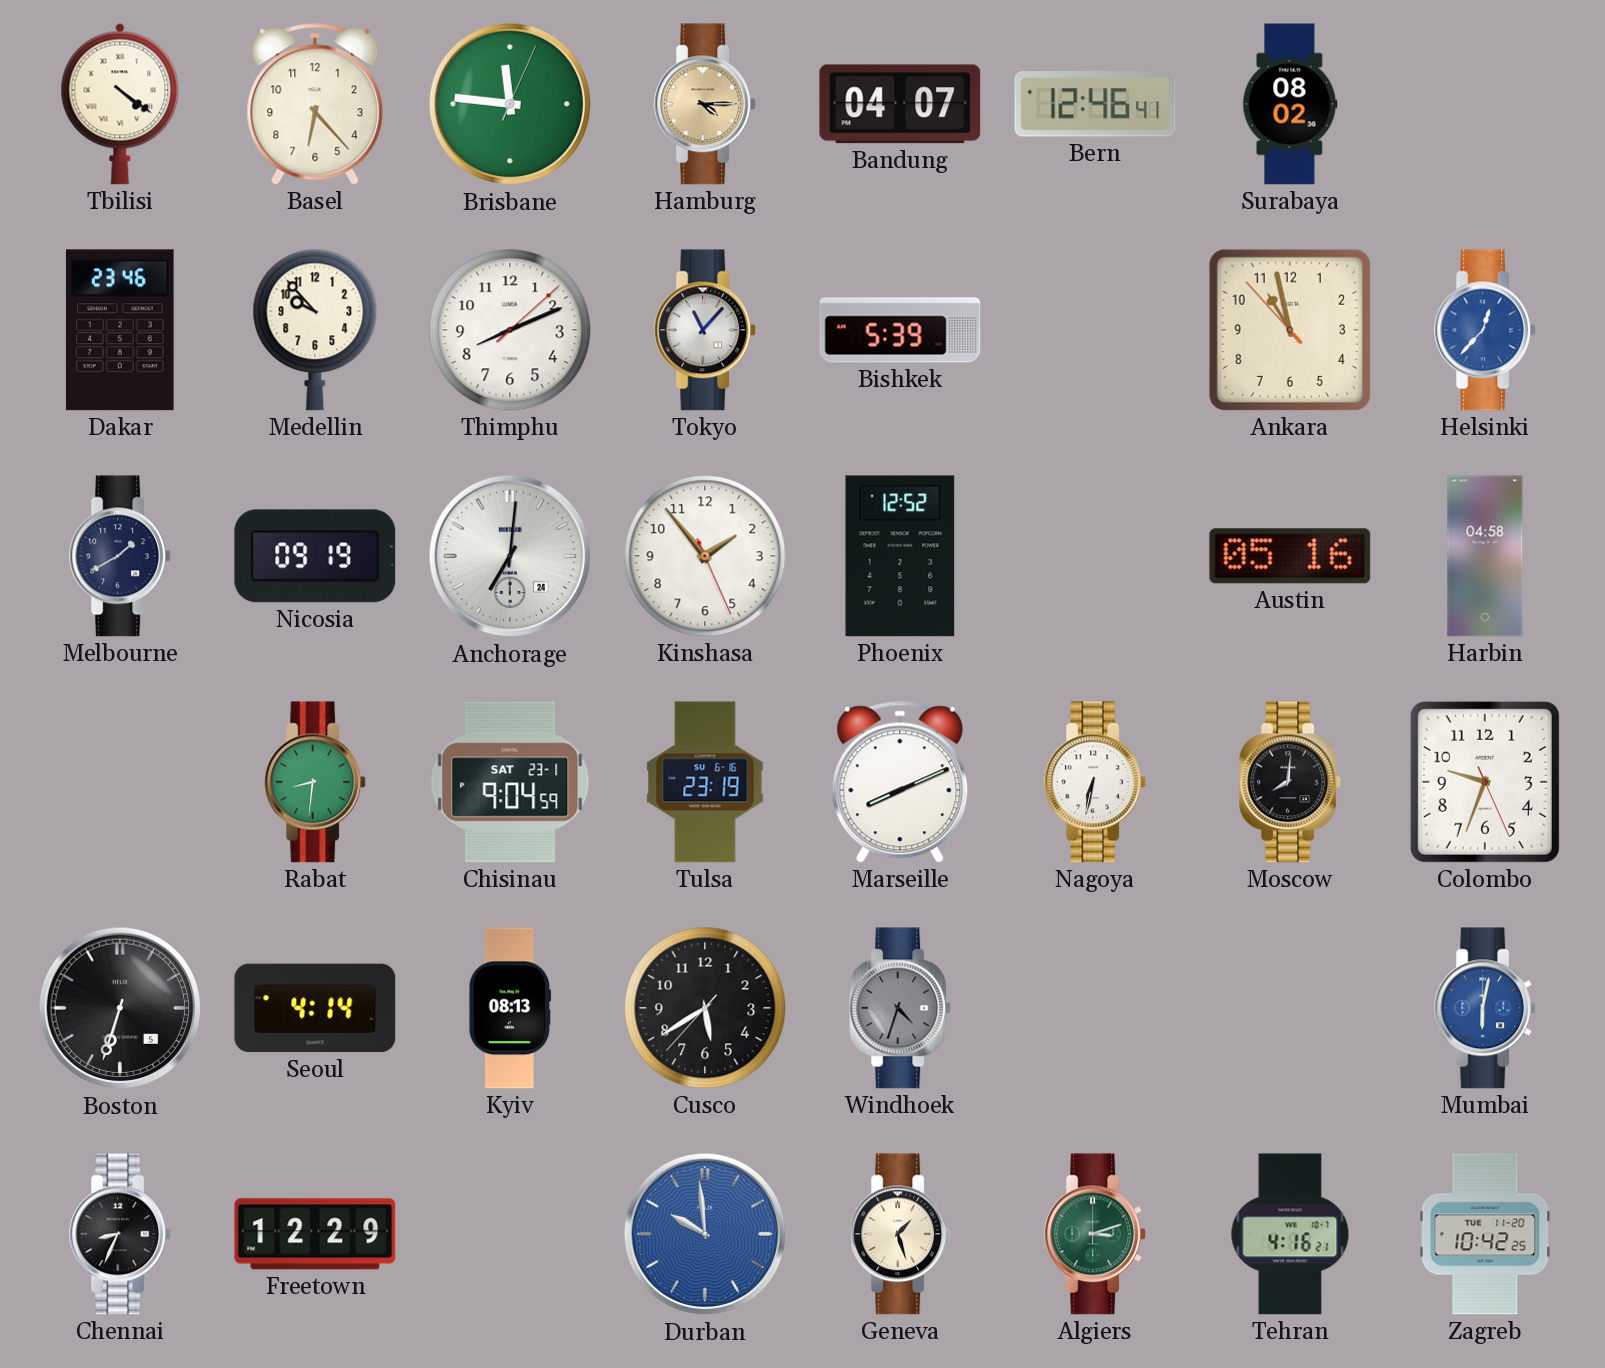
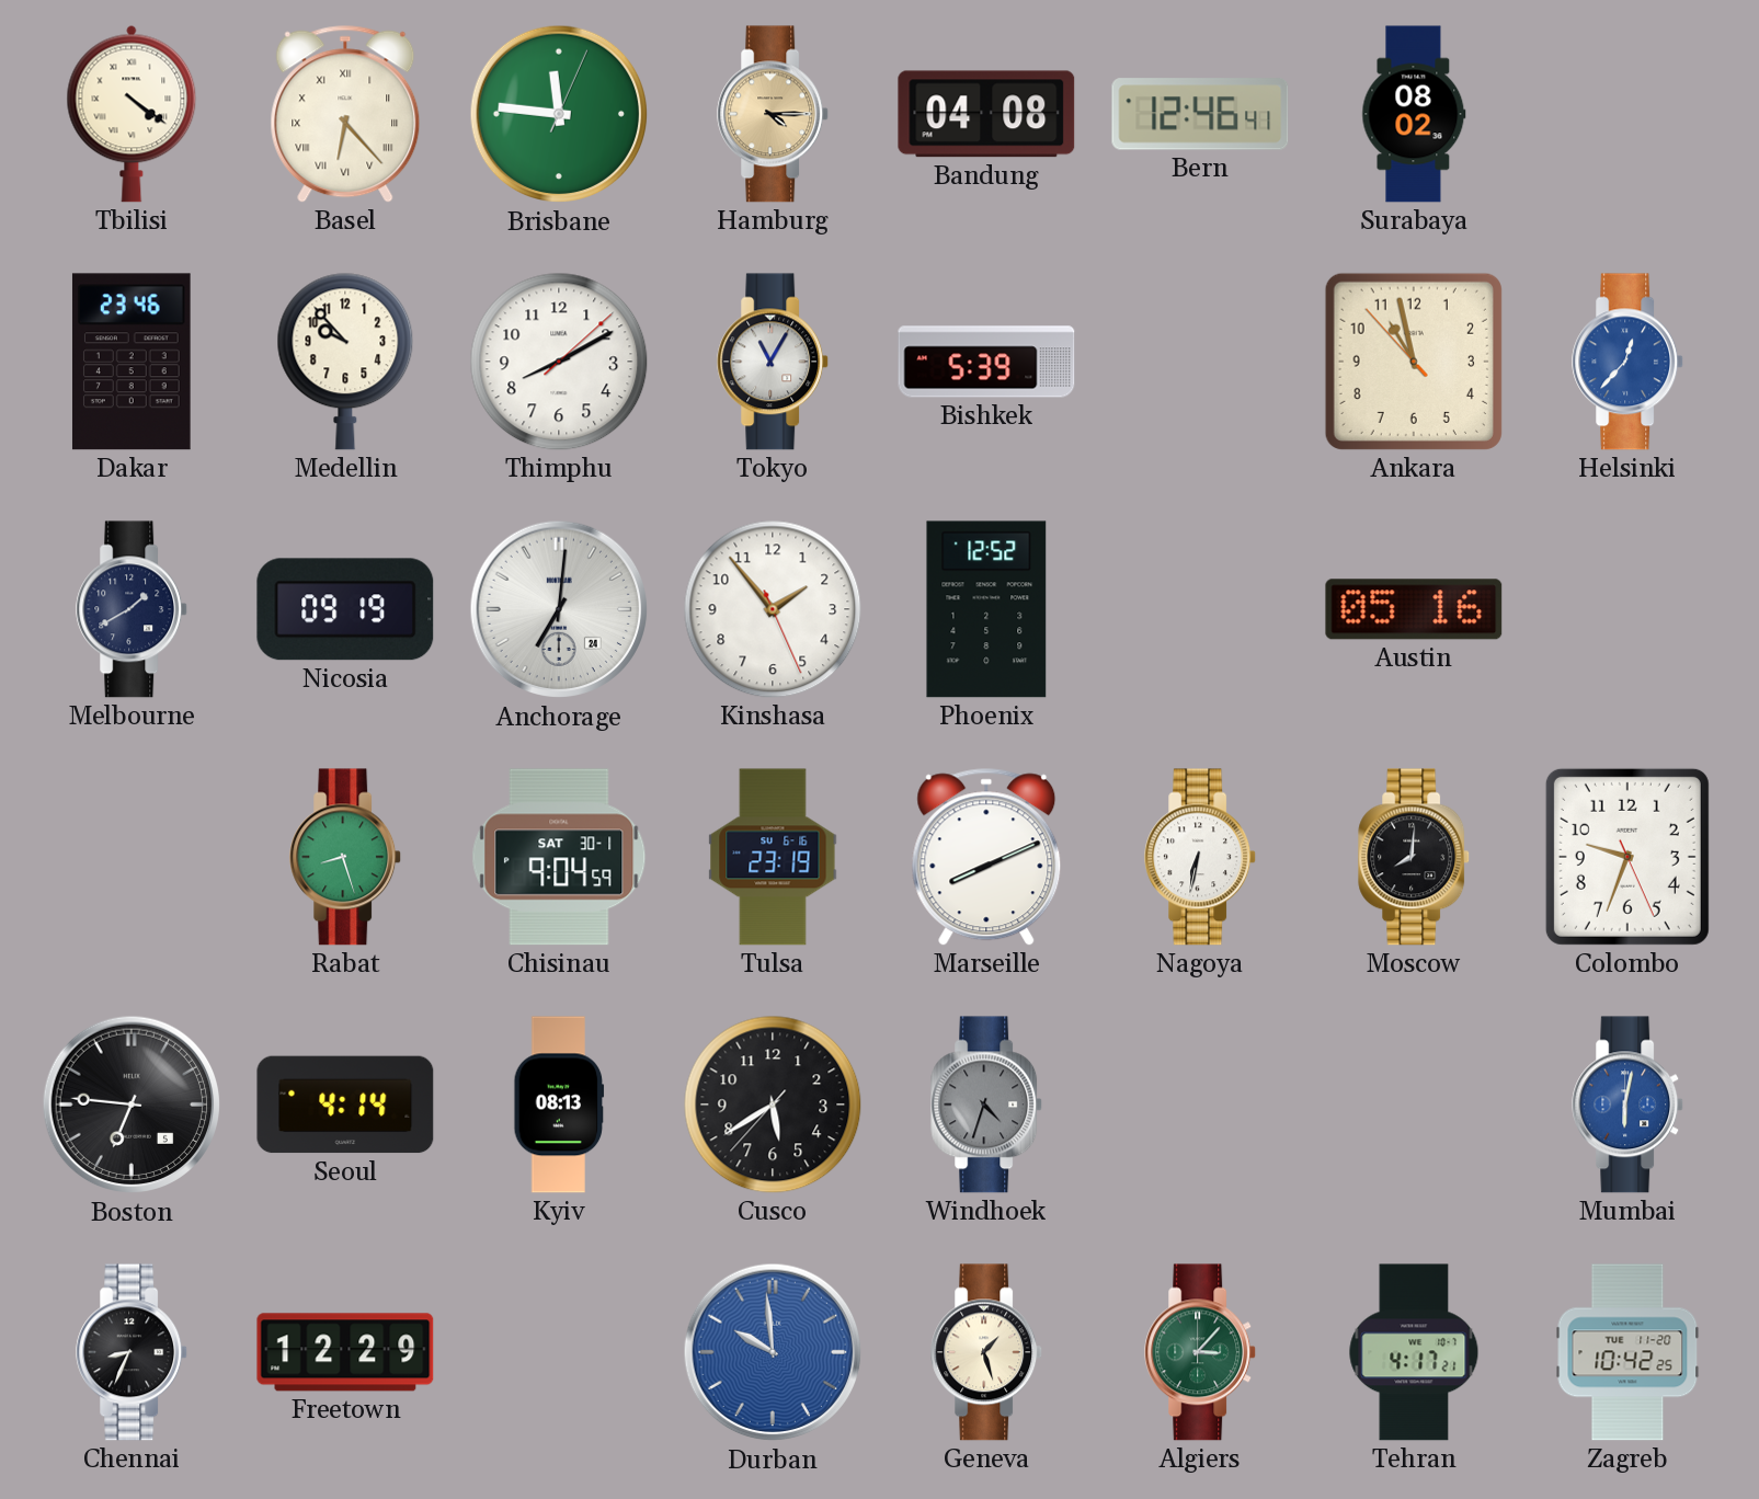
Basel numerals: Arabic -> Roman (345, 114)
Bandung: 04:07 -> 04:08 (986, 114)
Thimphu: 8:11 -> 8:10 (559, 362)
Tokyo: 11:07 -> 11:05 (774, 362)
Harbin: 04:58 -> none (1485, 556)
Rabat: 8:31 -> 8:27 (346, 857)
Chisinau date: SAT 23-1 -> SAT 30-1 (559, 857)
Boston: 6:33 -> 6:46 (132, 1105)
Algiers: 3:12 -> 3:07 (1201, 1352)
Tehran: 4:16 -> 4:17 (1414, 1352)
